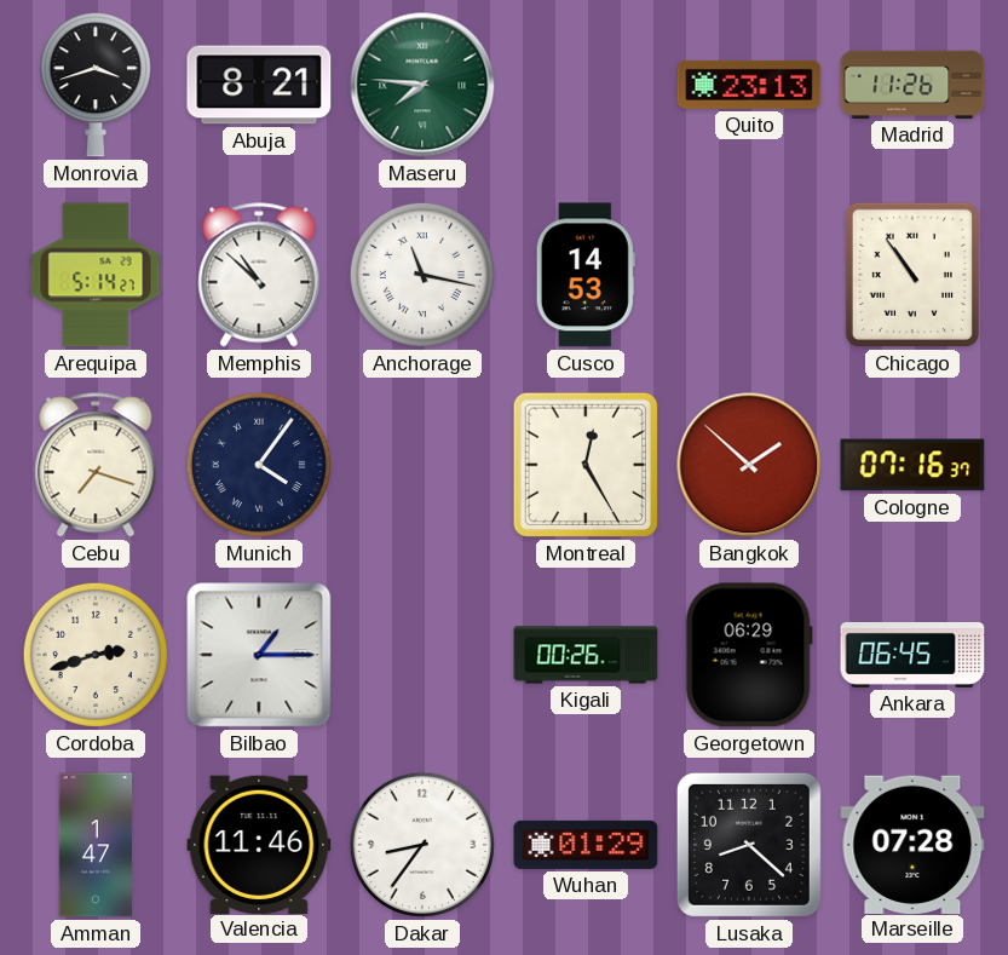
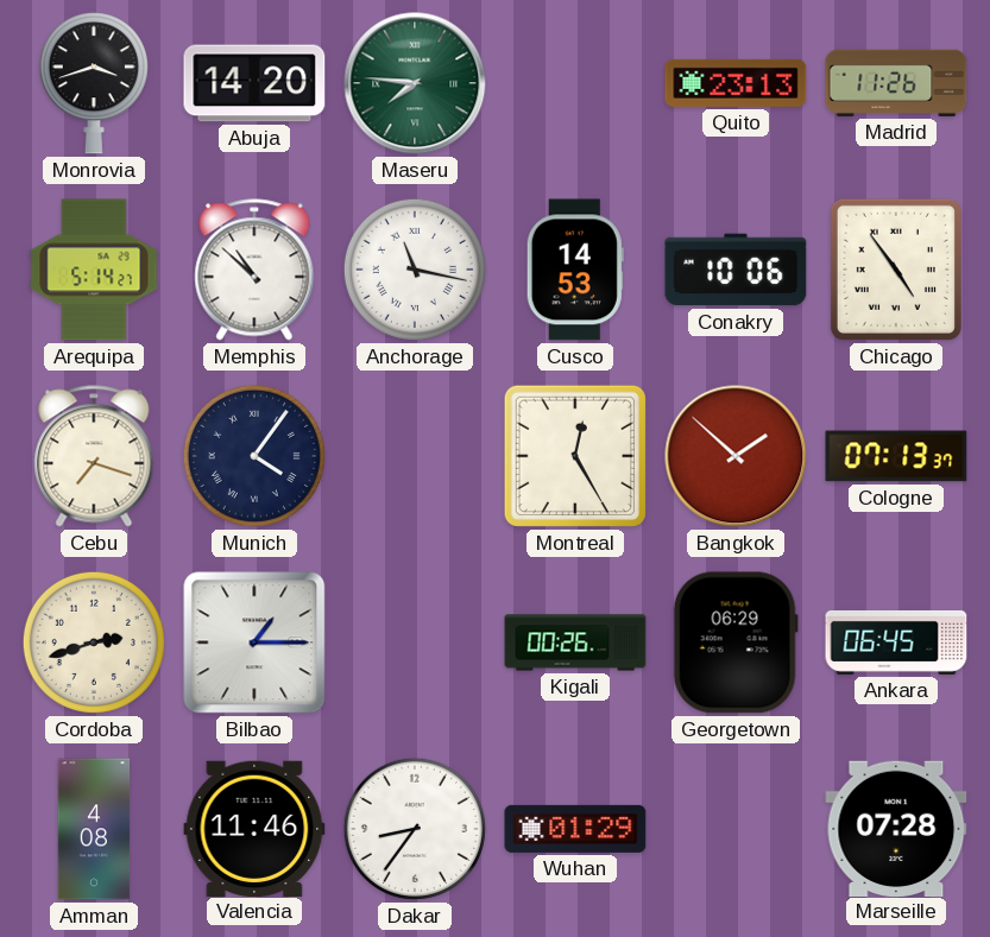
Abuja: 8:21 -> 14:20 (254, 83)
Conakry: none -> 10:06 (736, 270)
Chicago: 10:54 -> 4:54 (896, 270)
Cologne: 07:16 -> 07:13 (896, 456)
Amman: 1:47 -> 4:08 (94, 829)
Lusaka: 8:22 -> none (749, 845)
